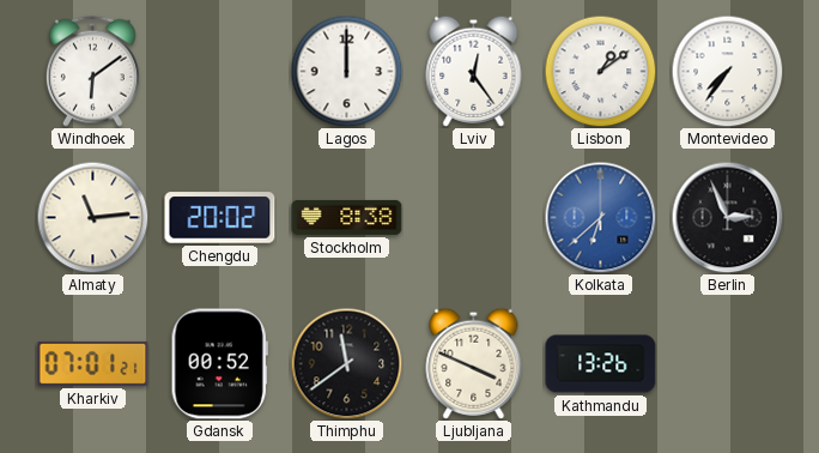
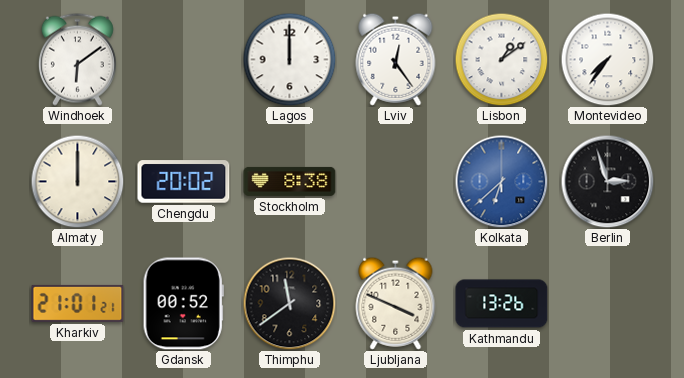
Almaty: 11:14 -> 12:00 (77, 181)
Berlin: 2:56 -> 2:57 (607, 181)
Kharkiv: 07:01 -> 21:01 (78, 303)
